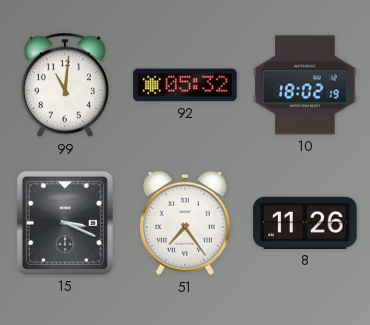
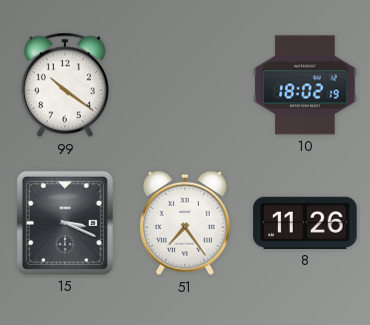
99: 11:01 -> 10:21 (65, 85)
92: 05:32 -> none (185, 85)
